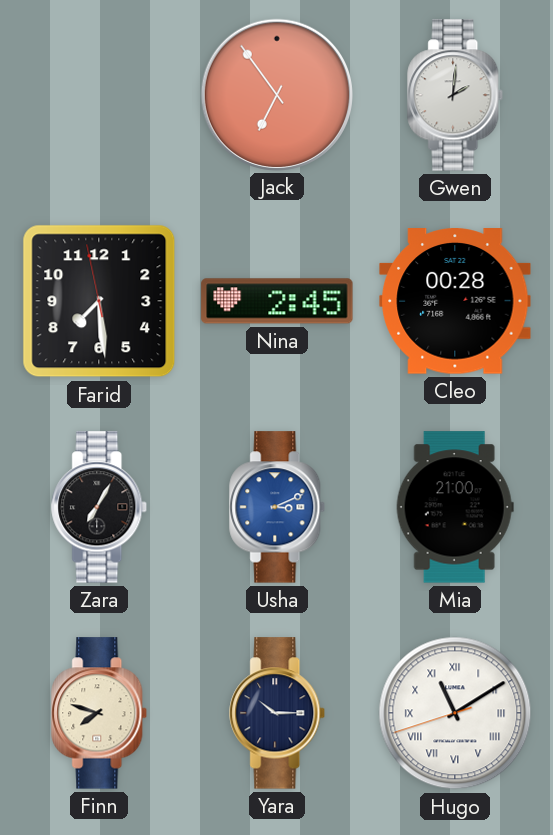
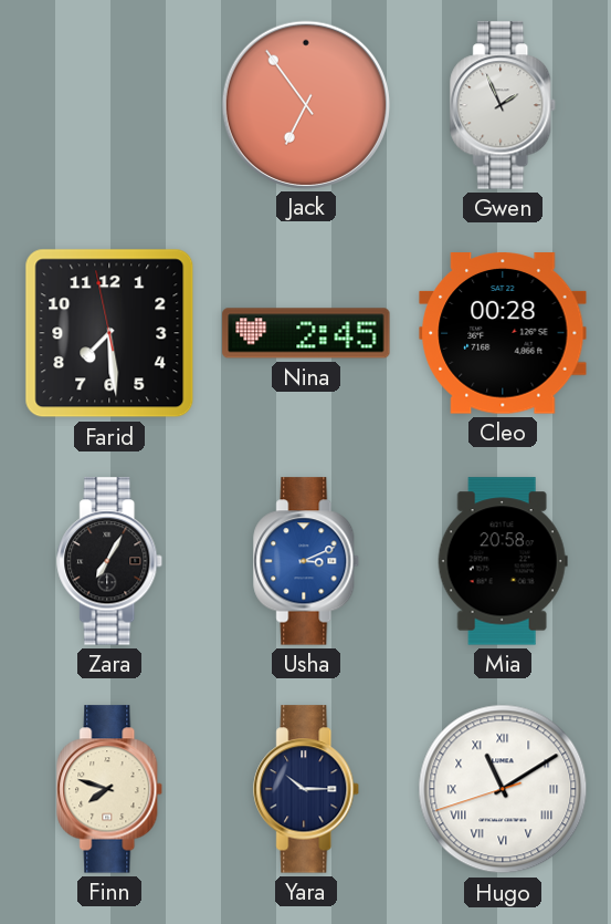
Gwen: 2:01 -> 1:56 (504, 105)
Mia: 21:00 -> 20:58 (503, 561)
